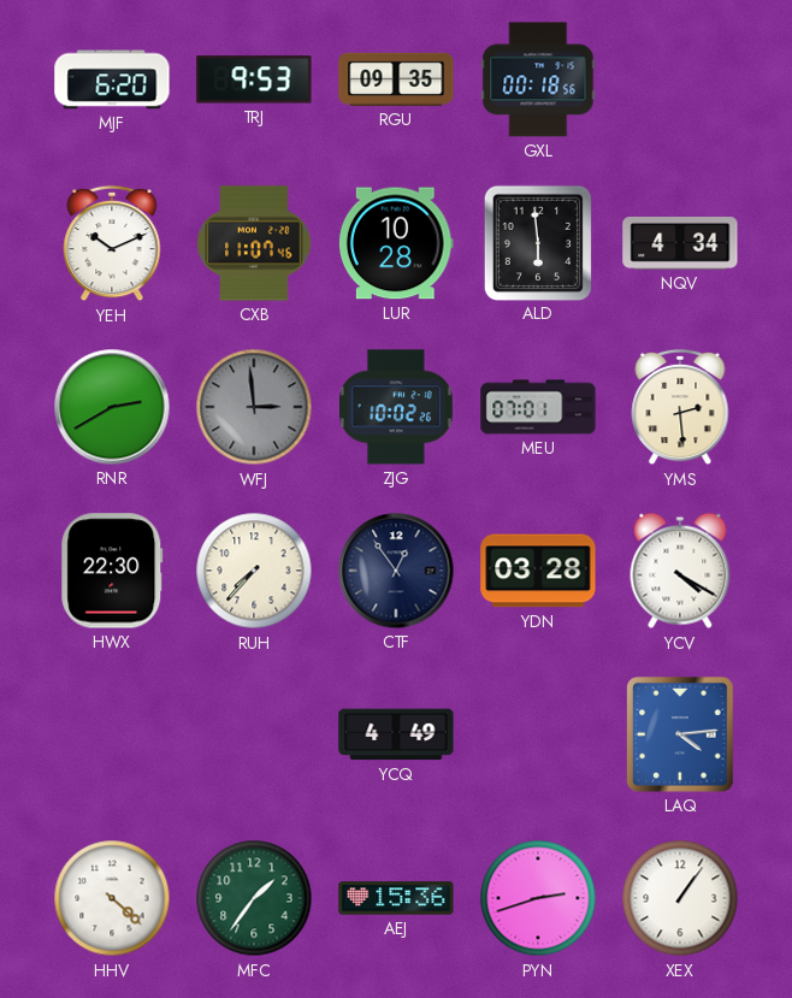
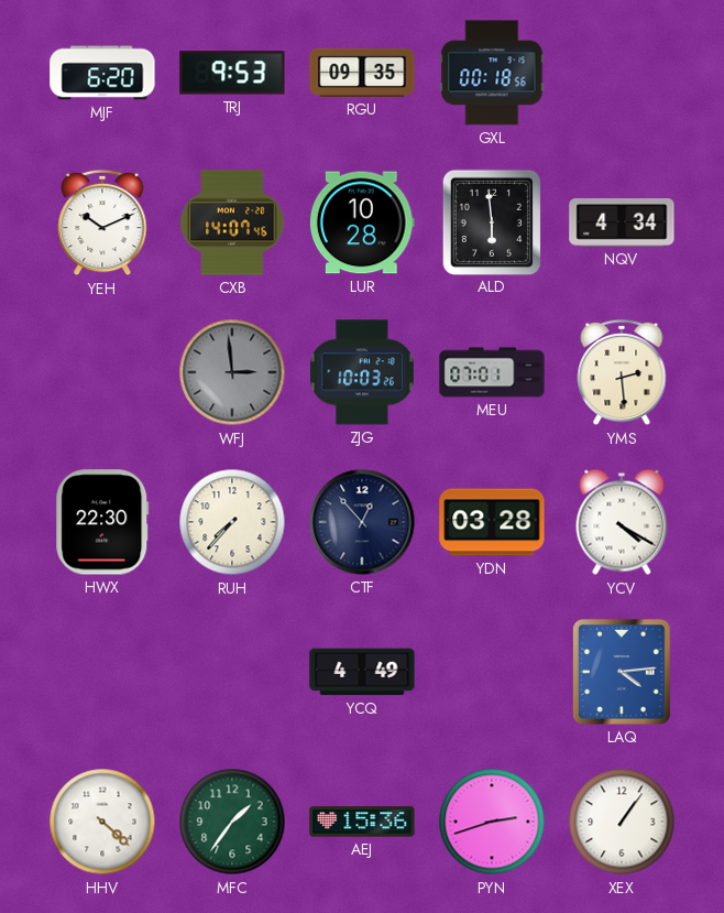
CXB: 11:07 -> 14:07 (232, 222)
RNR: 2:40 -> none (112, 407)
ZJG: 10:02 -> 10:03 (362, 372)
CTF: 12:54 -> 12:53 (362, 522)
